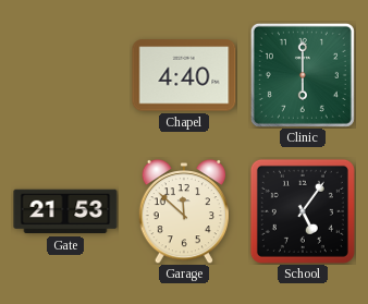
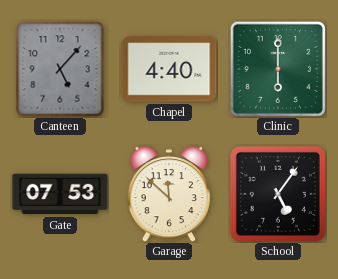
Canteen: none -> 5:07 (60, 69)
Gate: 21:53 -> 07:53 (60, 194)
